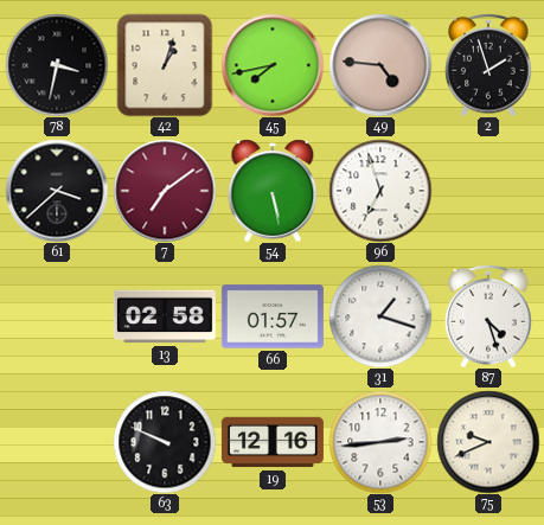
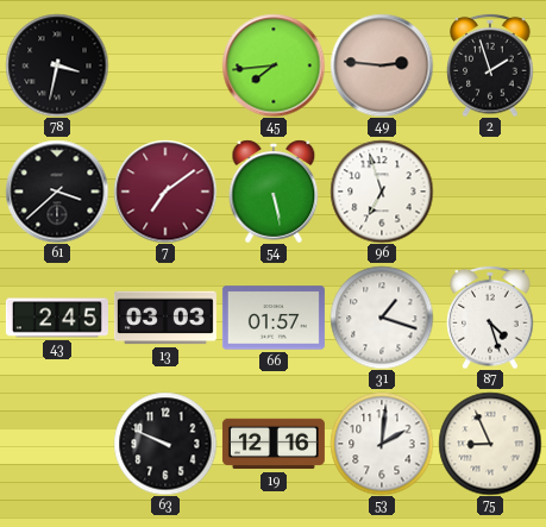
42: 1:03 -> none (165, 65)
45: 7:43 -> 7:44 (274, 65)
49: 4:46 -> 2:46 (382, 65)
43: none -> 2:45 (57, 318)
13: 02:58 -> 03:03 (165, 318)
53: 2:44 -> 2:01 (382, 444)
75: 9:41 -> 8:56 (490, 444)
